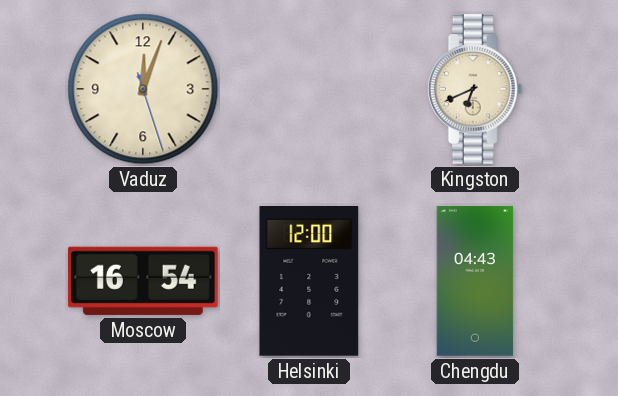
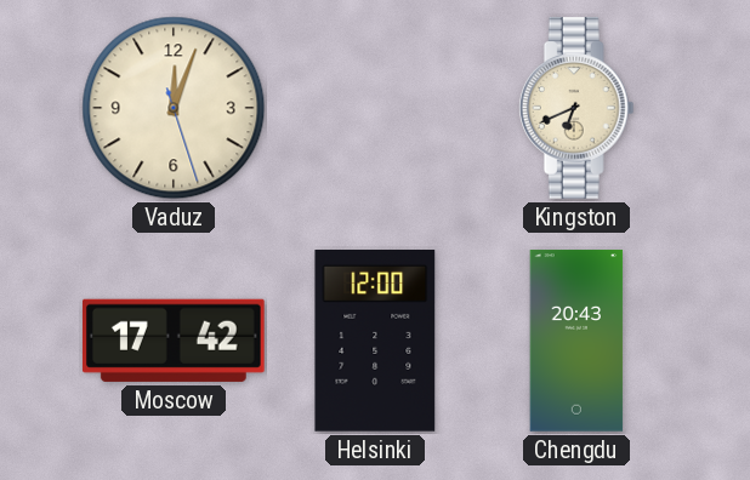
Moscow: 16:54 -> 17:42 (174, 341)
Chengdu: 04:43 -> 20:43 (576, 341)
